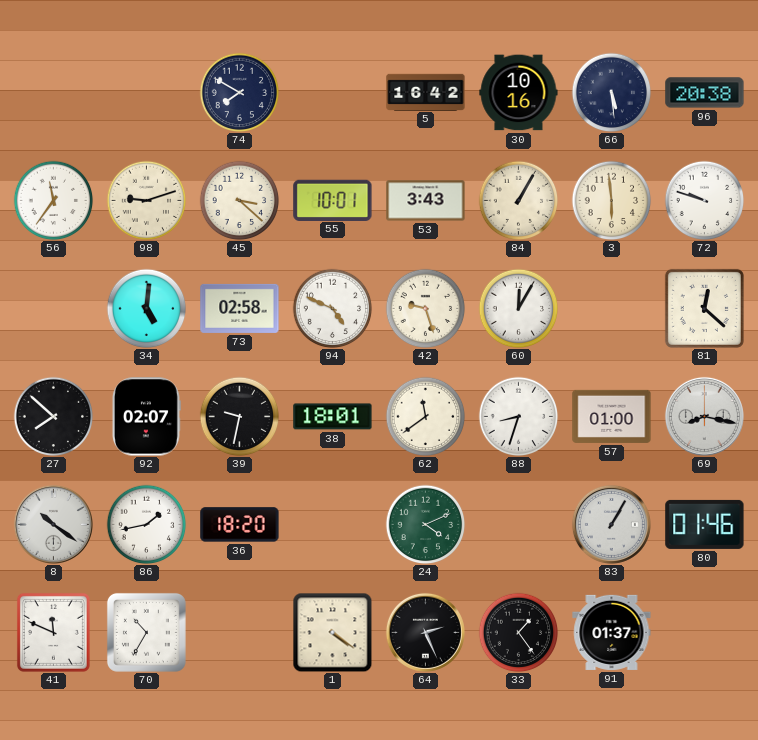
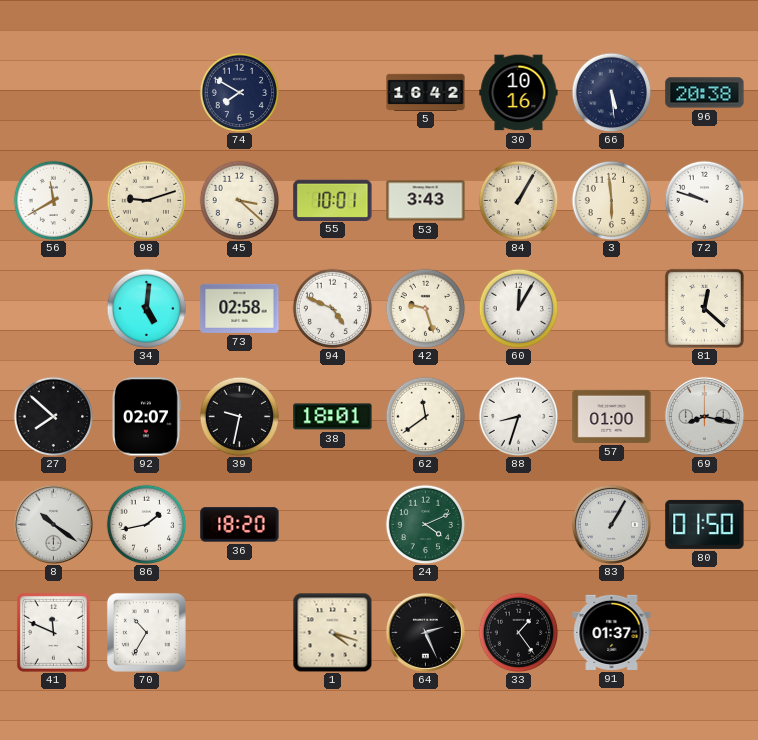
56: 11:36 -> 11:40 (53, 200)
80: 01:46 -> 01:50 (705, 524)
1: 4:21 -> 4:18 (332, 632)
